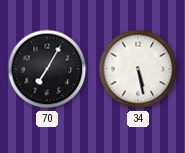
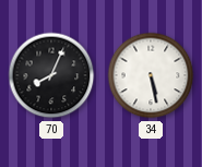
70: 7:05 -> 8:04 (51, 75)
